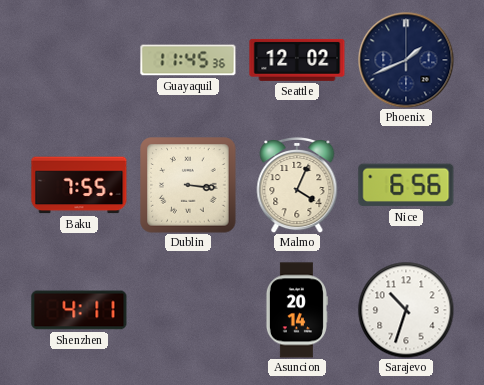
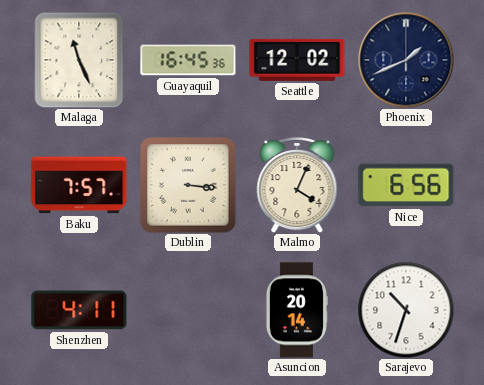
Malaga: none -> 11:26 (79, 60)
Guayaquil: 11:45 -> 16:45 (188, 60)
Baku: 7:55 -> 7:57 (79, 185)
